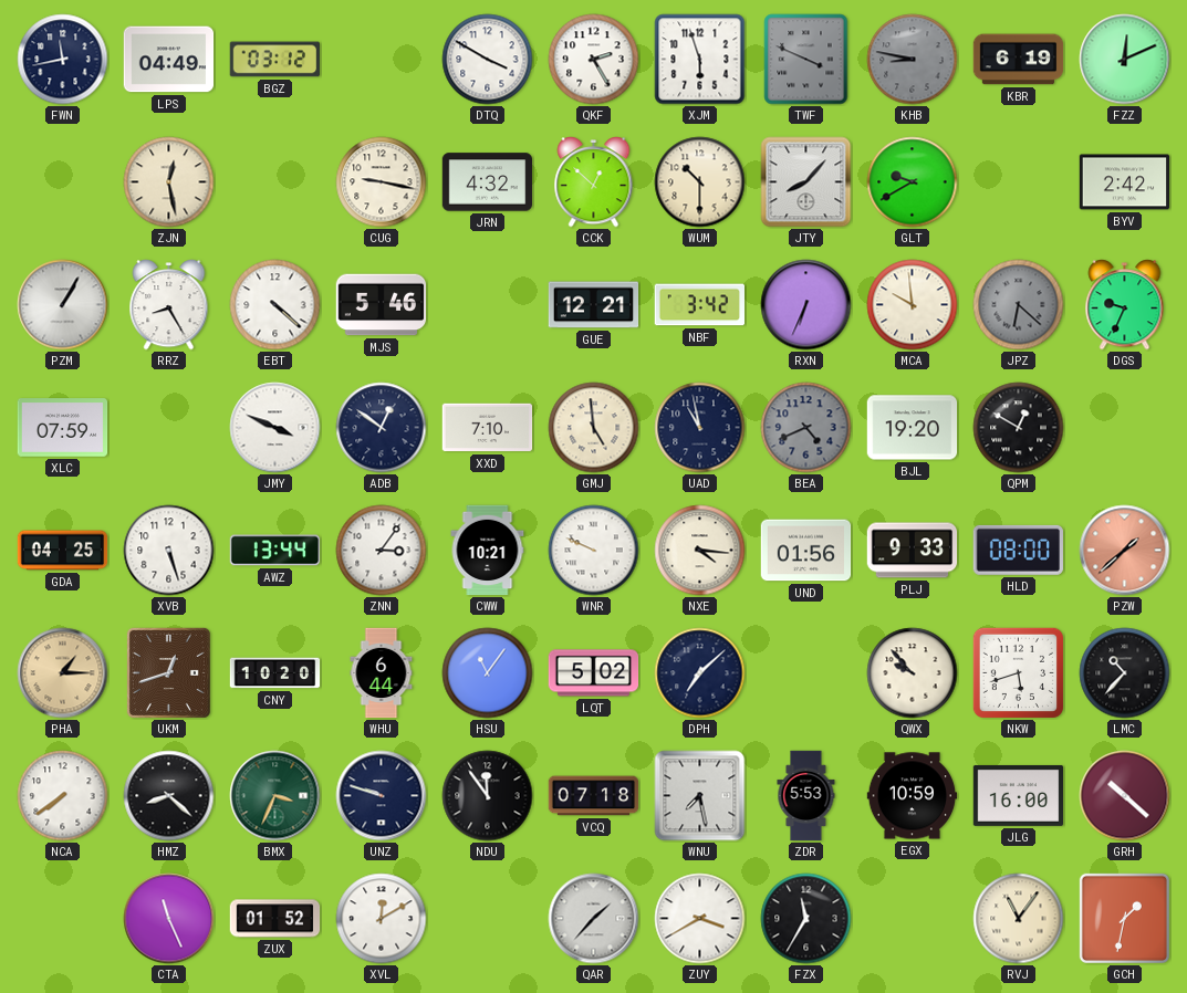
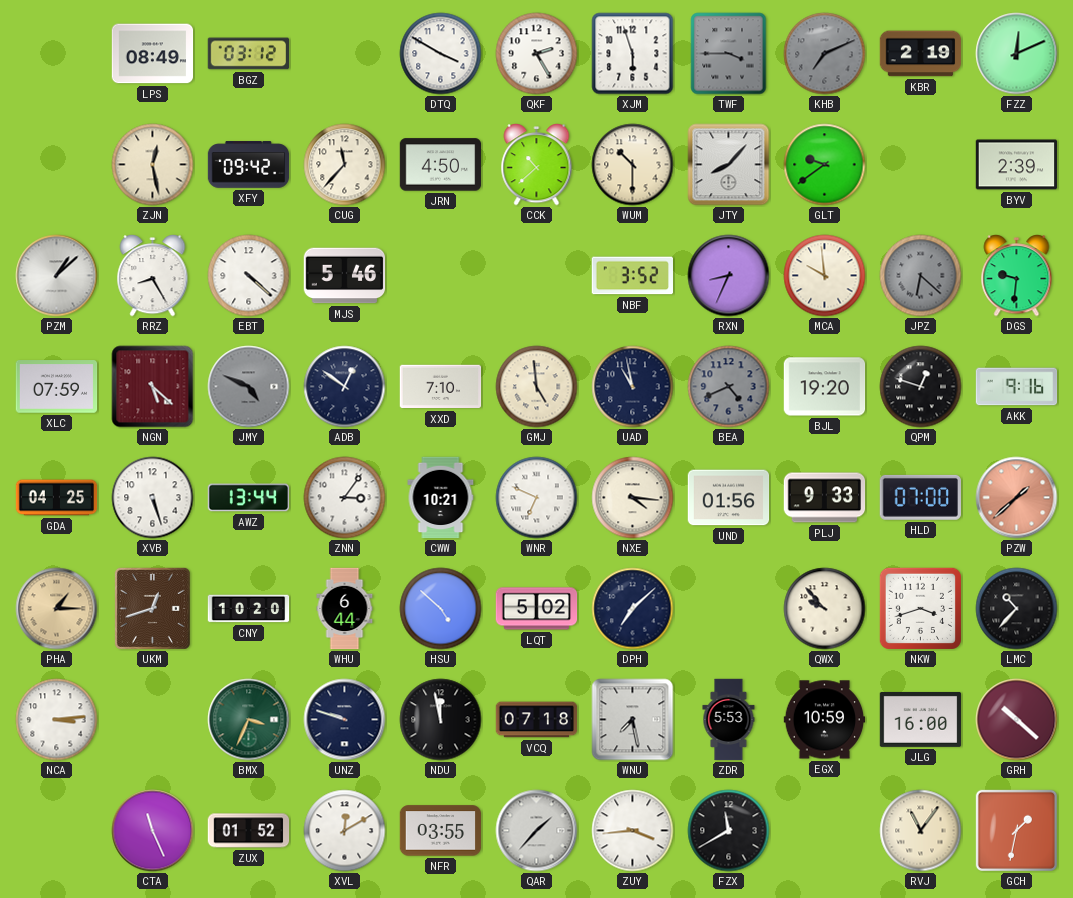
FWN: 11:43 -> none (63, 60)
LPS: 04:49 -> 08:49 (153, 54)
TWF: 3:49 -> 3:45 (729, 54)
KHB: 8:47 -> 7:11 (825, 54)
KBR: 6:19 -> 2:19 (921, 54)
XFY: none -> 09:42 (249, 165)
CUG: 9:17 -> 11:37 (345, 165)
JRN: 4:32 -> 4:50 (441, 165)
CCK: 12:52 -> 10:38 (537, 165)
GLT: 9:40 -> 9:39 (825, 165)
BYV: 2:42 -> 2:39 (1017, 165)
PZM: 1:05 -> 1:08 (57, 276)
GUE: 12:21 -> none (594, 305)
NBF: 3:42 -> 3:52 (633, 276)
RXN: 6:34 -> 8:34 (729, 276)
DGS: 9:34 -> 9:31 (1017, 276)
NGN: none -> 5:22 (153, 387)
JMY: 3:49 -> 4:49 (249, 387)
JMY dial: white -> grey (249, 387)
QPM: 12:50 -> 12:48 (921, 387)
AKK: none -> 9:16 (1017, 387)
WNR: 9:49 -> 6:49 (537, 498)
HLD: 08:00 -> 07:00 (920, 497)
HSU: 11:06 -> 4:52 (441, 609)
NKW: 5:42 -> 3:42 (920, 608)
NCA: 7:39 -> 3:14 (57, 720)
HMZ: 8:22 -> none (169, 796)
NDU: 11:54 -> 11:58 (441, 720)
NFR: none -> 03:55 (441, 831)
ZUY: 3:40 -> 3:44 (633, 831)
FZX: 11:35 -> 11:40 (729, 831)
